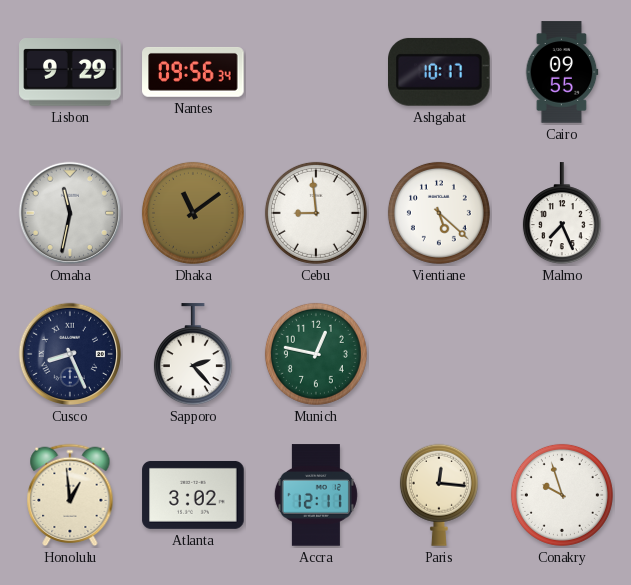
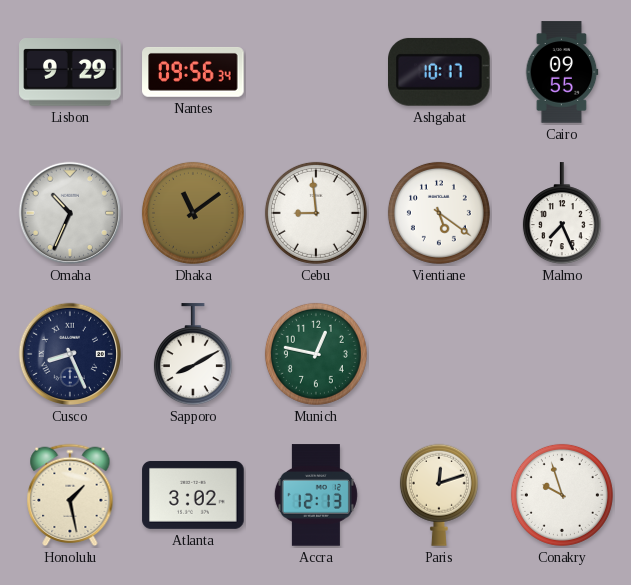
Omaha: 11:32 -> 10:34 (70, 213)
Vientiane: 5:22 -> 5:21 (439, 213)
Sapporo: 2:23 -> 8:10 (193, 355)
Honolulu: 12:59 -> 1:28 (70, 495)
Accra: 12:11 -> 12:13 (316, 495)
Paris: 12:16 -> 12:12 (439, 495)
